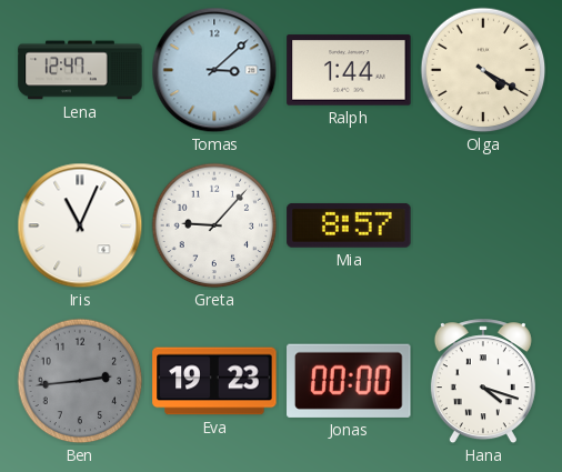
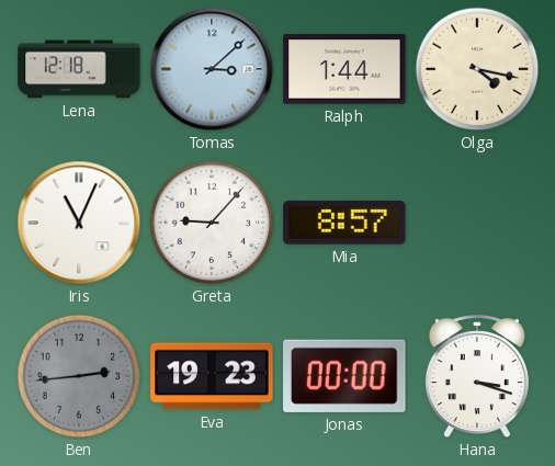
Lena: 12:47 -> 12:18 (79, 69)
Olga: 4:20 -> 4:17 (477, 69)
Hana: 4:18 -> 3:18 (477, 377)
